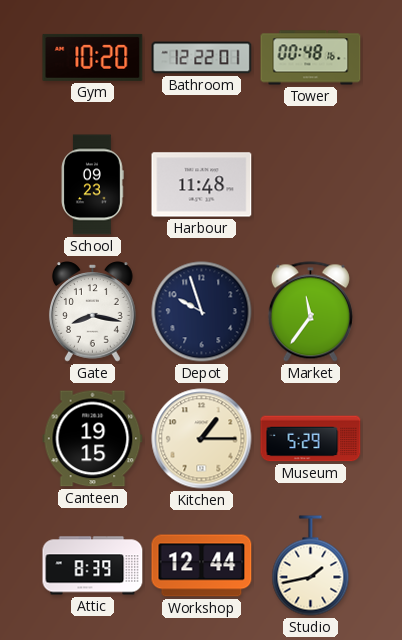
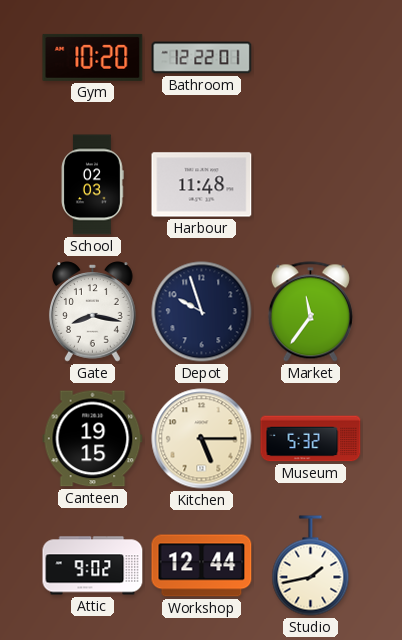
Tower: 00:48 -> none (311, 58)
School: 09:23 -> 02:03 (92, 185)
Kitchen: 1:15 -> 5:15 (202, 439)
Museum: 5:29 -> 5:32 (311, 439)
Attic: 8:39 -> 9:02 (93, 566)
